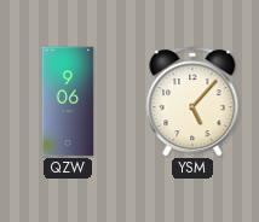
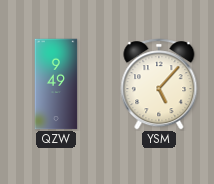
QZW: 9:06 -> 9:49 (56, 84)
